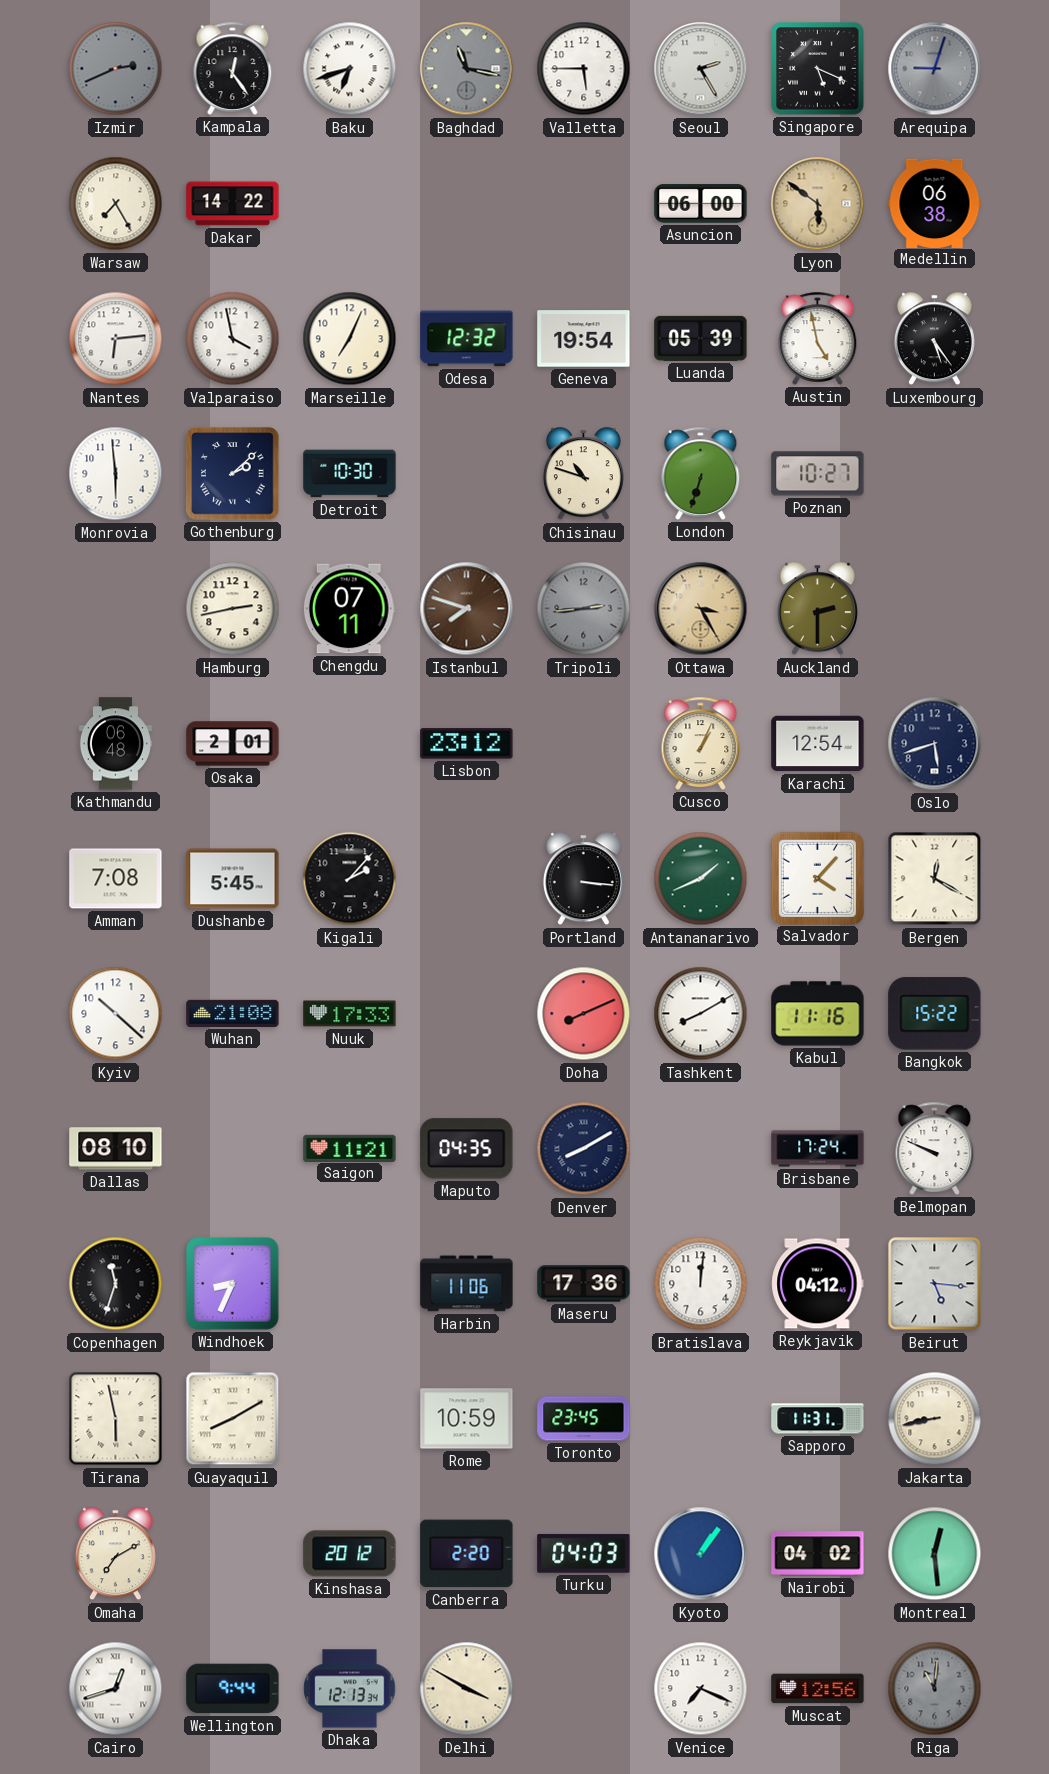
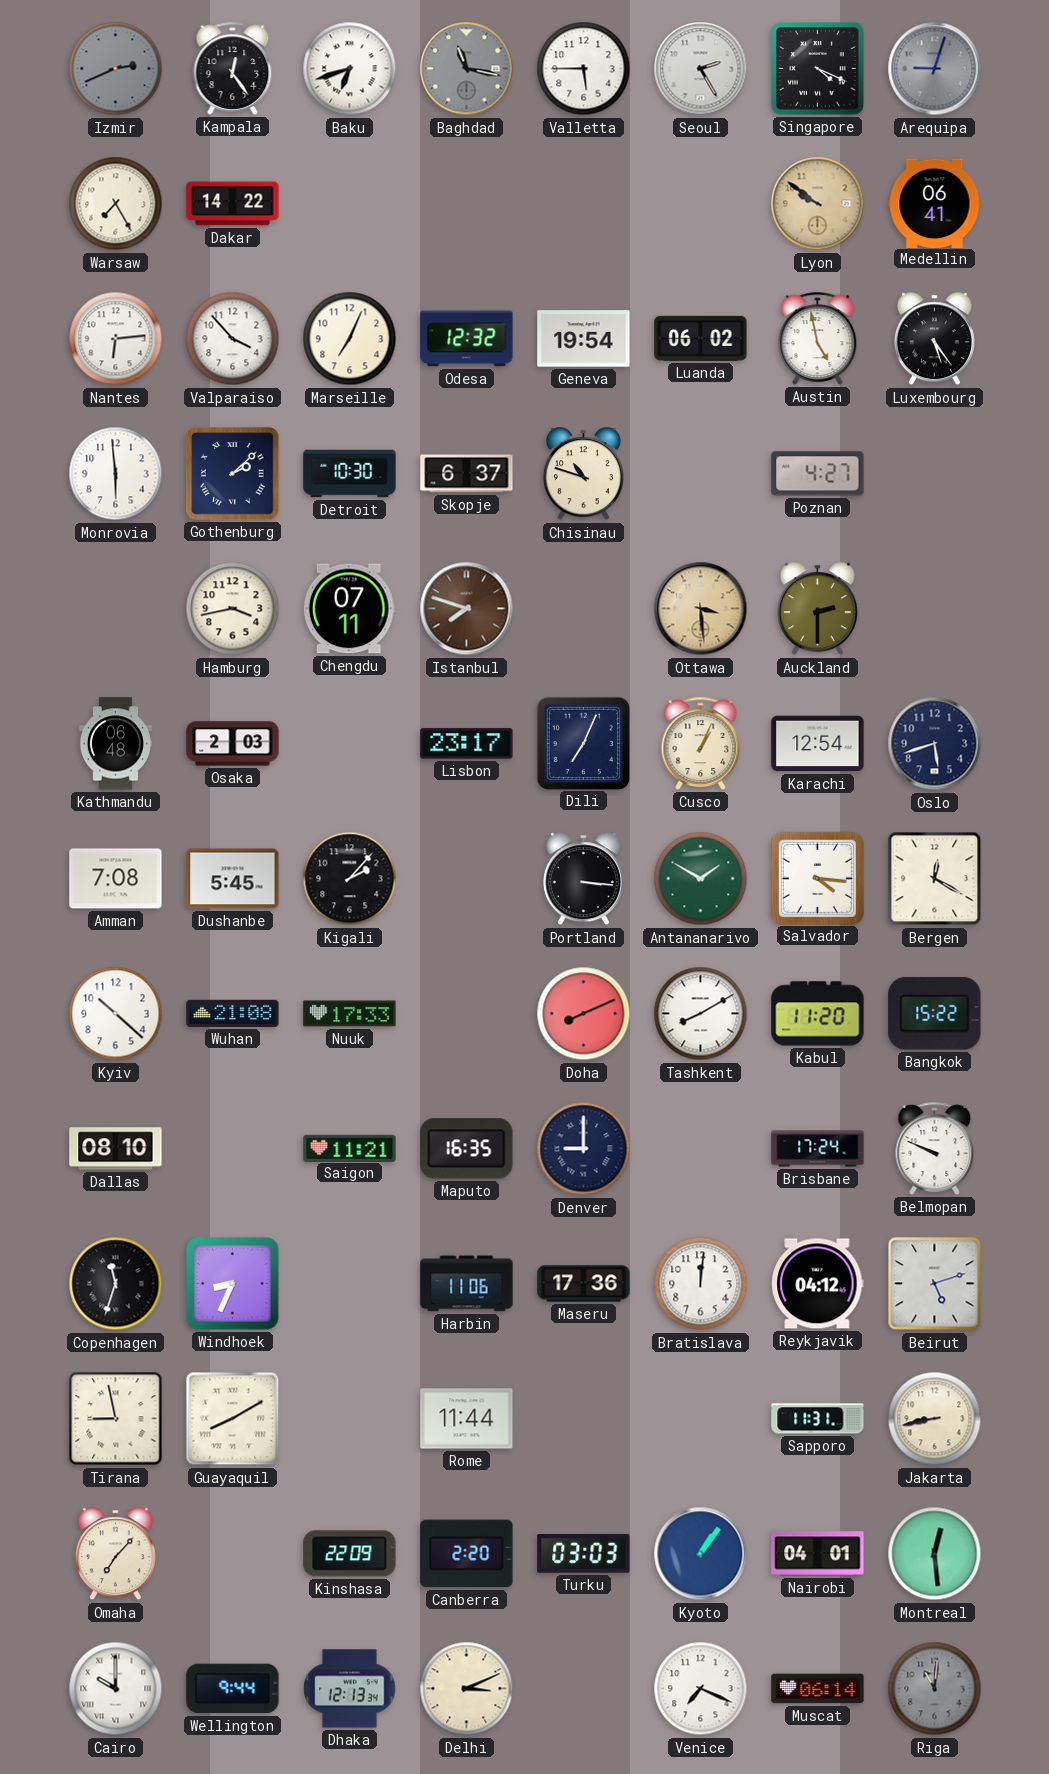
Singapore: 5:19 -> 4:19 (818, 69)
Asuncion: 06:00 -> none (701, 204)
Lyon: 5:51 -> 9:51 (818, 204)
Medellin: 06:38 -> 06:41 (935, 203)
Valparaiso: 3:58 -> 3:53 (233, 339)
Luanda: 05:39 -> 06:02 (701, 338)
Skopje: none -> 6:37 (467, 474)
London: 6:33 -> none (701, 473)
Poznan: 10:27 -> 4:27 (818, 474)
Hamburg: 2:43 -> 3:43 (233, 609)
Tripoli: 2:44 -> none (584, 609)
Ottawa: 3:25 -> 3:29 (701, 609)
Osaka: 2:01 -> 2:03 (233, 744)
Lisbon: 23:12 -> 23:17 (467, 744)
Dili: none -> 7:04 (583, 743)
Antananarivo: 1:41 -> 1:50 (701, 879)
Salvador: 4:07 -> 4:16 (817, 878)
Kabul: 11:16 -> 11:20 (818, 1014)
Maputo: 04:35 -> 16:35 (467, 1149)
Denver: 8:10 -> 9:00 (584, 1149)
Beirut: 5:16 -> 5:12 (935, 1284)
Tirana: 5:58 -> 8:58 (116, 1419)
Rome: 10:59 -> 11:44 (467, 1419)
Toronto: 23:45 -> none (584, 1419)
Omaha: 7:10 -> 7:07 (115, 1554)
Kinshasa: 20:12 -> 22:09 (350, 1554)
Turku: 04:03 -> 03:03 (584, 1553)
Nairobi: 04:02 -> 04:01 (818, 1554)
Cairo: 12:42 -> 10:00 (116, 1689)
Delhi: 3:50 -> 3:11 (467, 1689)
Muscat: 12:56 -> 06:14 (818, 1689)
